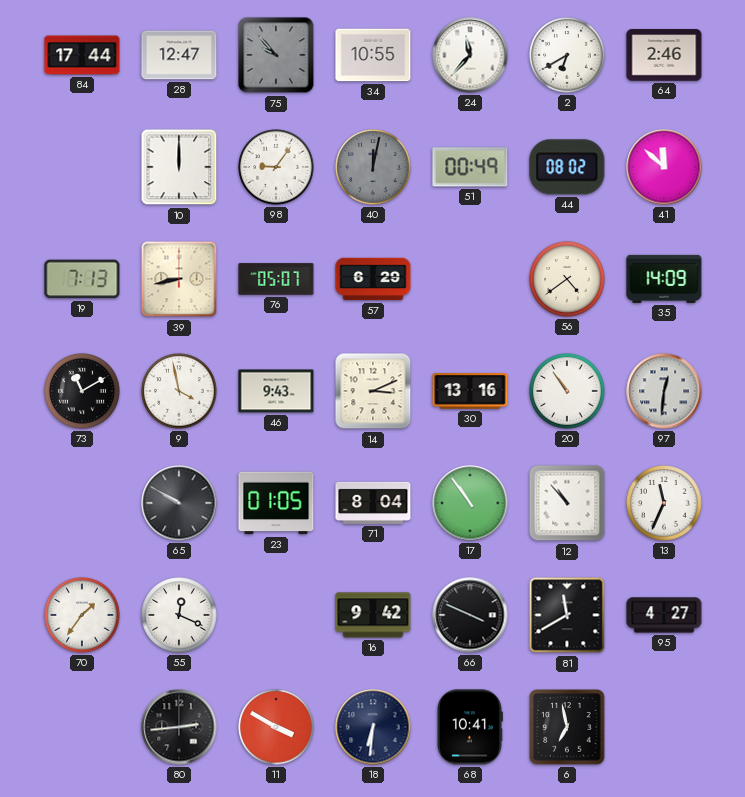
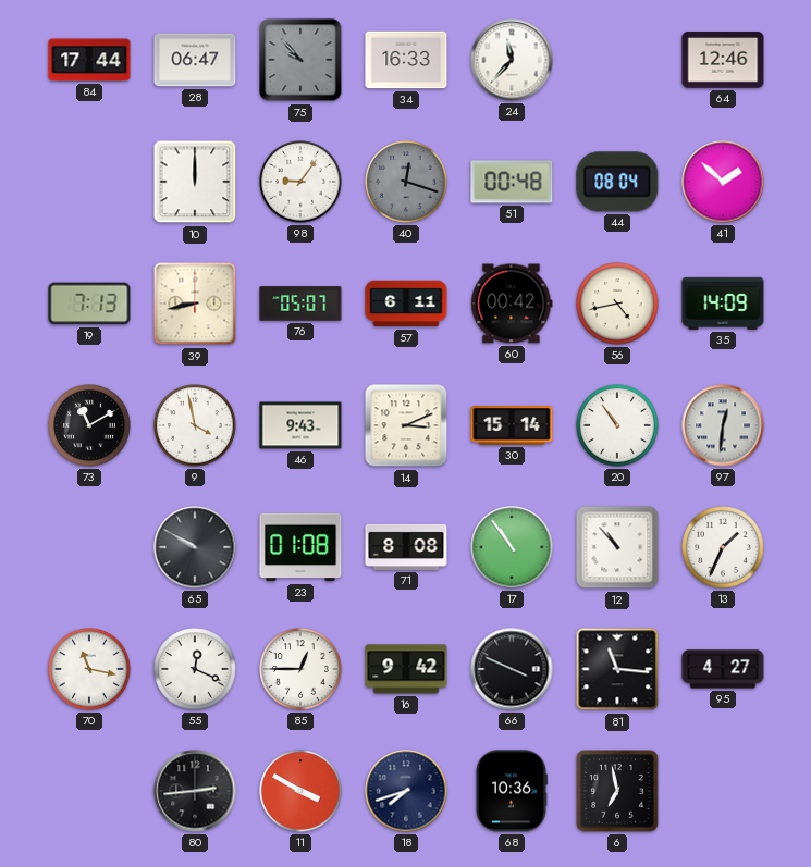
28: 12:47 -> 06:47 (195, 60)
34: 10:55 -> 16:33 (406, 60)
2: 6:40 -> none (567, 55)
64: 2:46 -> 12:46 (723, 60)
40: 12:02 -> 12:18 (406, 182)
51: 00:49 -> 00:48 (512, 182)
44: 08:02 -> 08:04 (617, 182)
41: 11:52 -> 1:52 (723, 182)
57: 6:29 -> 6:11 (406, 304)
60: none -> 00:42 (512, 304)
56: 4:39 -> 4:43 (617, 304)
30: 13:16 -> 15:14 (512, 426)
23: 01:05 -> 01:08 (300, 547)
71: 8:04 -> 8:08 (406, 547)
13: 11:34 -> 1:34 (723, 547)
70: 1:36 -> 11:17 (89, 669)
85: none -> 12:45 (300, 669)
81: 11:40 -> 11:16 (617, 669)
18: 6:31 -> 7:42 (406, 791)
68: 10:41 -> 10:36 (512, 791)
